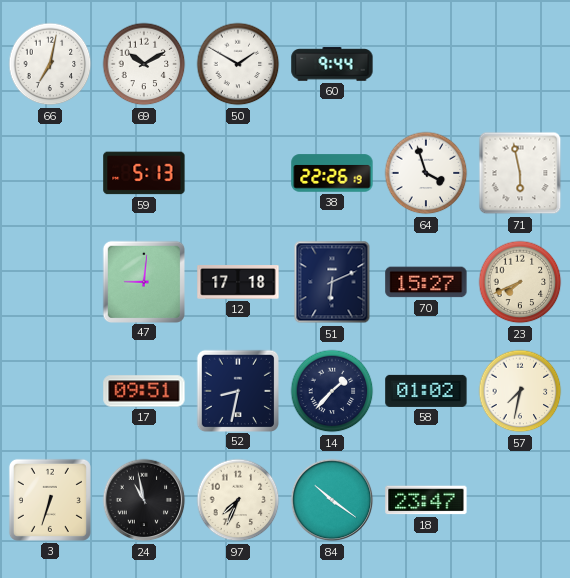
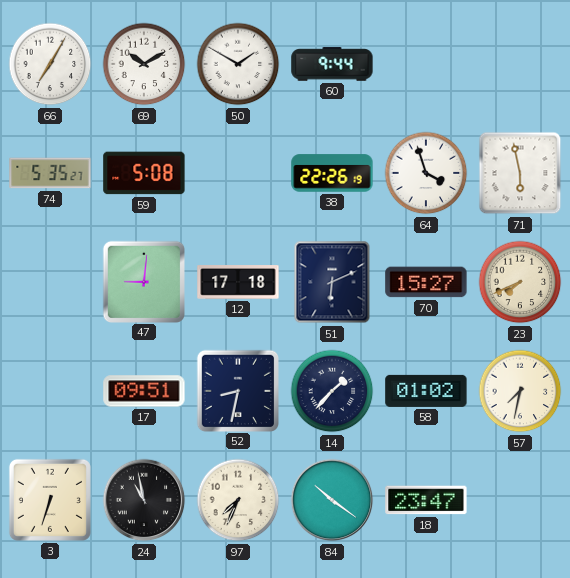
66: 7:02 -> 7:05 (50, 64)
74: none -> 5:35 (50, 173)
59: 5:13 -> 5:08 (144, 173)
